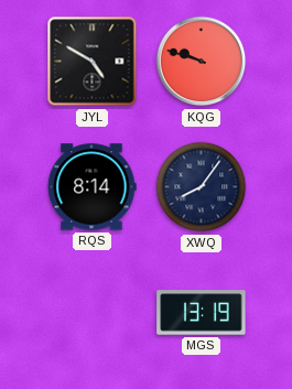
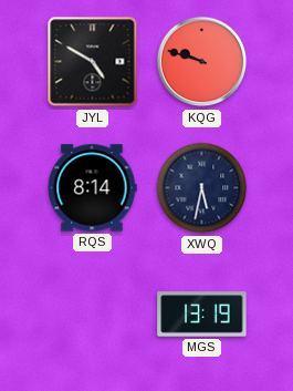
XWQ: 8:06 -> 5:32 (202, 188)
